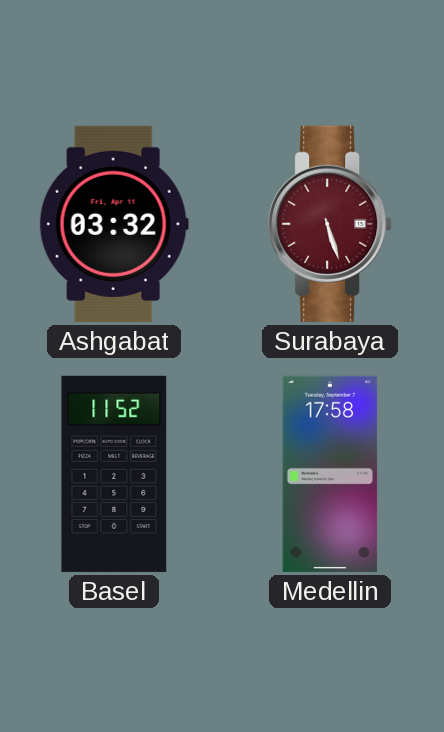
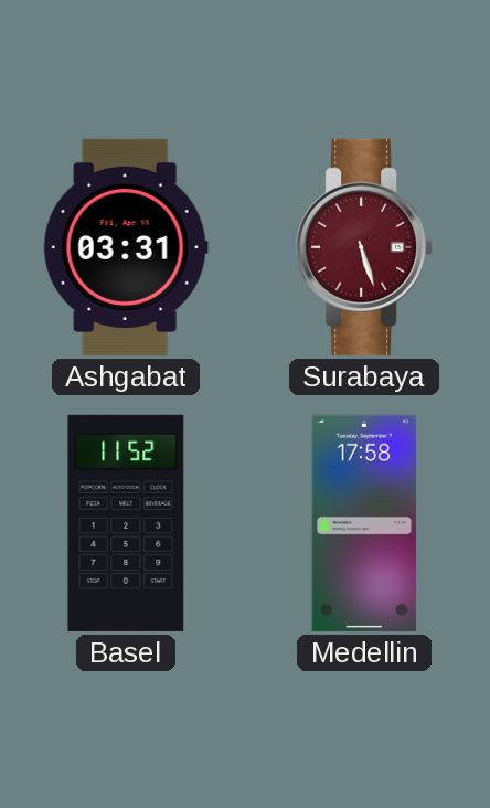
Ashgabat: 03:32 -> 03:31 (126, 247)
